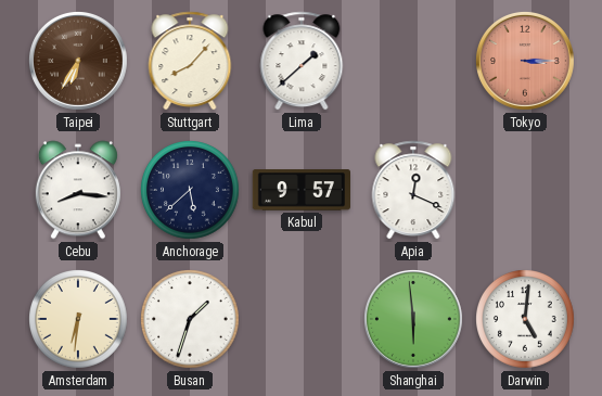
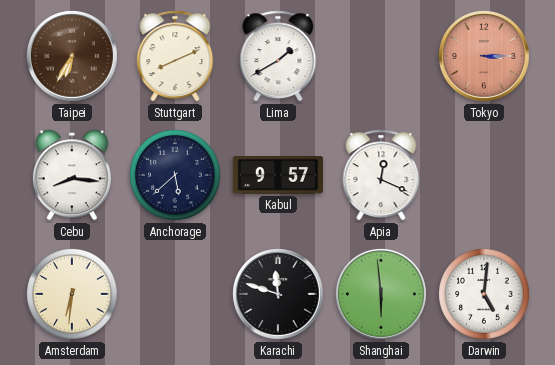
Stuttgart: 8:07 -> 8:11 (175, 56)
Lima: 1:38 -> 1:40 (278, 56)
Busan: 1:33 -> none (191, 320)
Karachi: none -> 11:48 (278, 294)
